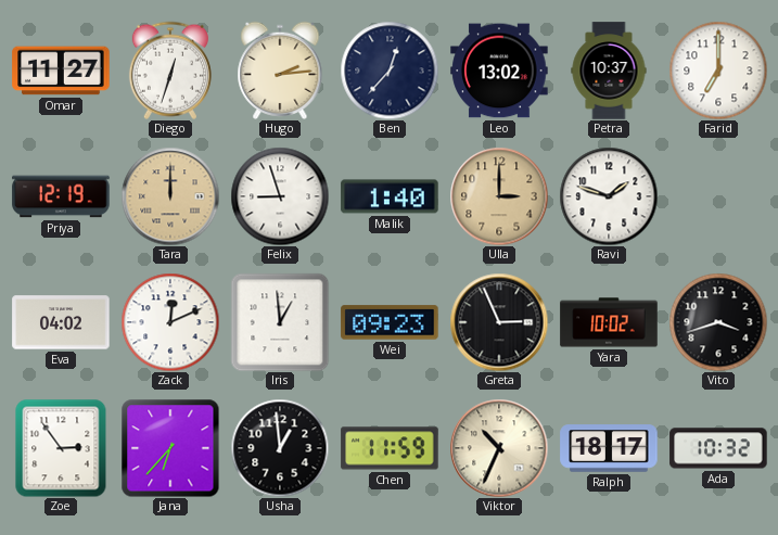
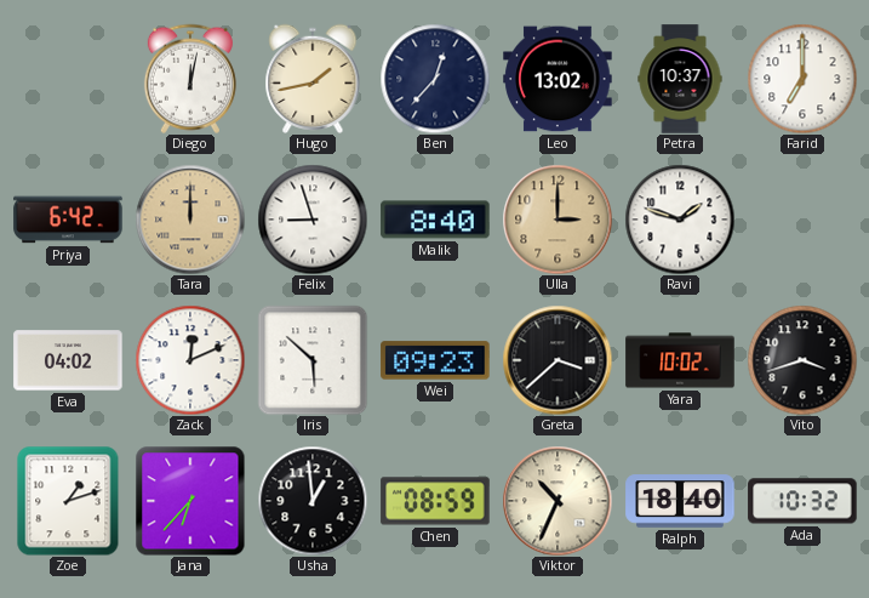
Omar: 11:27 -> none (61, 71)
Diego: 12:33 -> 12:02 (190, 79)
Hugo: 2:14 -> 1:43 (313, 79)
Priya: 12:19 -> 6:42 (68, 220)
Malik: 1:40 -> 8:40 (435, 220)
Iris: 12:59 -> 5:52 (313, 360)
Greta: 2:56 -> 3:38 (558, 360)
Zoe: 2:54 -> 1:12 (68, 501)
Chen: 11:59 -> 08:59 (435, 501)
Ralph: 18:17 -> 18:40 (680, 501)
